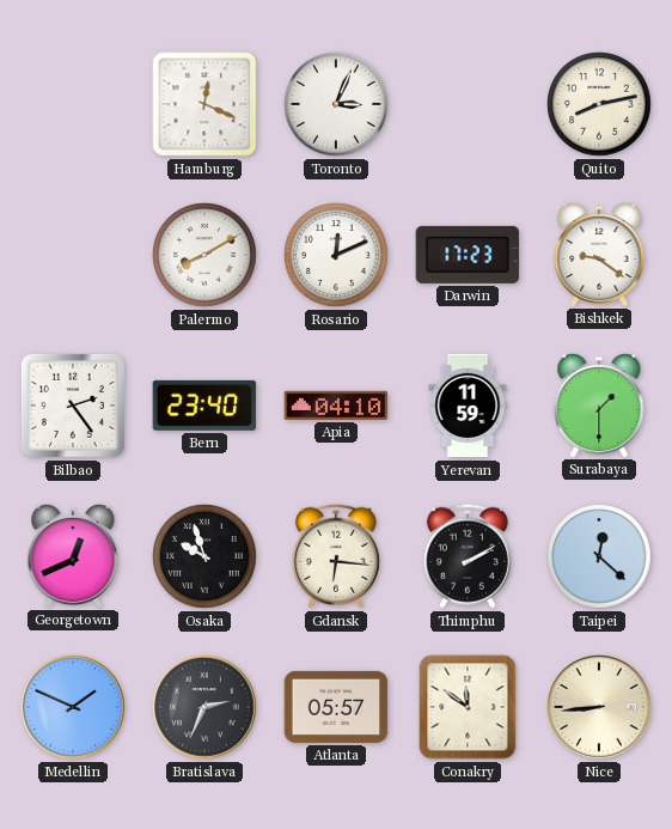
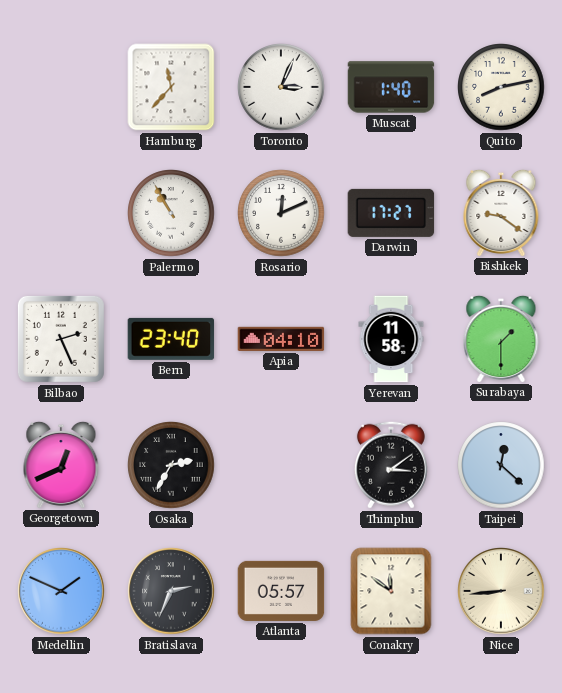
Hamburg: 12:19 -> 11:37 (171, 87)
Muscat: none -> 1:40 (391, 87)
Palermo: 8:10 -> 10:55 (171, 213)
Darwin: 17:23 -> 17:27 (391, 213)
Bilbao: 2:24 -> 2:26 (61, 339)
Yerevan: 11:59 -> 11:58 (391, 339)
Osaka: 9:57 -> 2:35 (171, 465)
Gdansk: 6:16 -> none (336, 556)
Thimphu: 2:10 -> 3:09 (391, 465)
